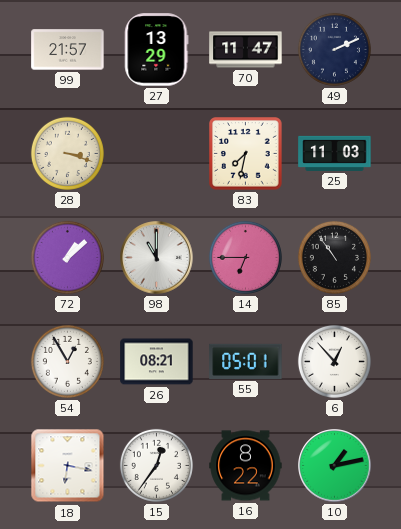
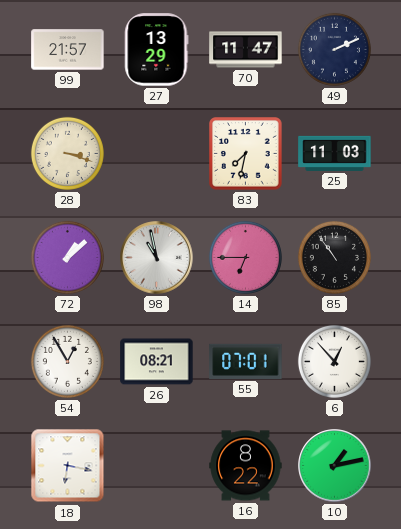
98: 11:00 -> 10:58 (157, 258)
55: 05:01 -> 07:01 (246, 361)
15: 12:36 -> none (156, 465)
